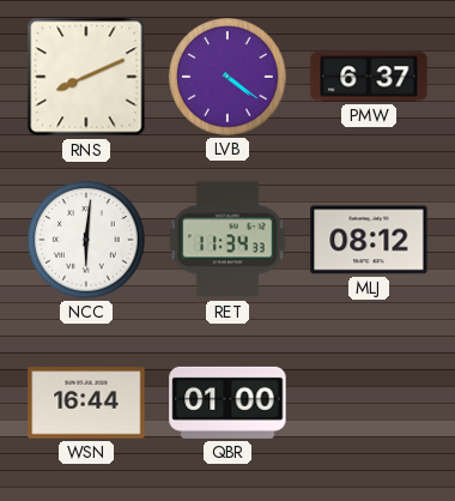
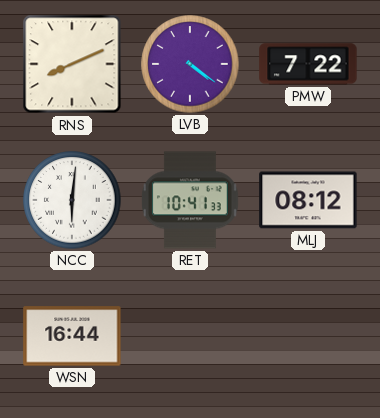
PMW: 6:37 -> 7:22 (308, 64)
RET: 11:34 -> 10:41 (191, 200)
QBR: 01:00 -> none (227, 403)
